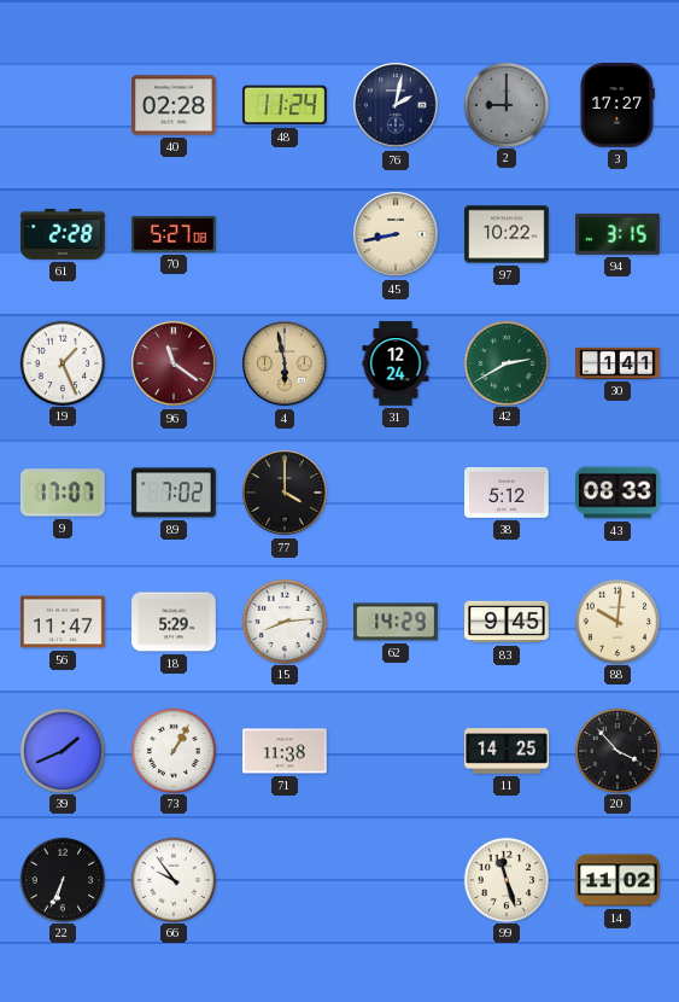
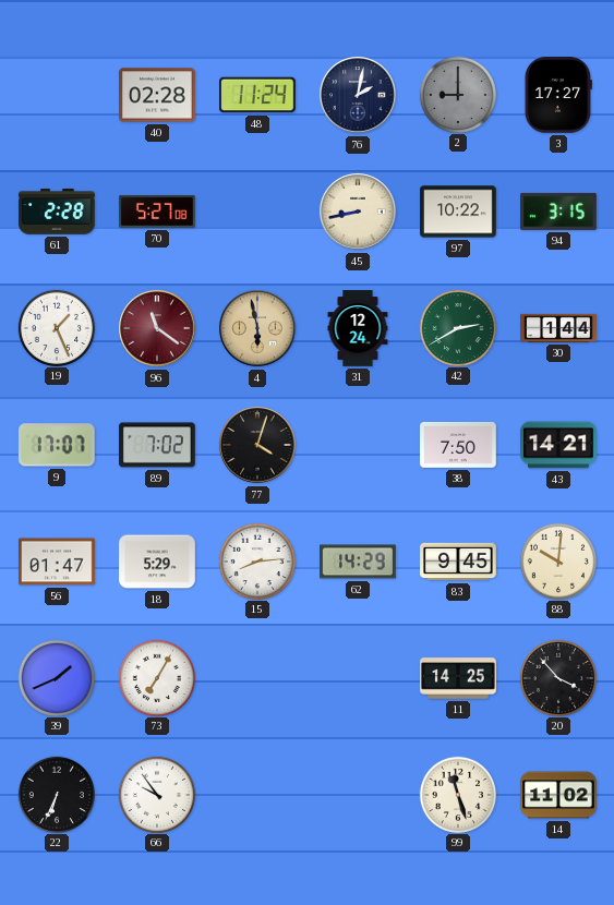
30: 1:41 -> 1:44 (558, 328)
77: 4:00 -> 4:03 (257, 445)
38: 5:12 -> 7:50 (458, 445)
43: 08:33 -> 14:21 (559, 445)
56: 11:47 -> 01:47 (58, 562)
73: 1:05 -> 7:05 (156, 677)
71: 11:38 -> none (285, 751)
